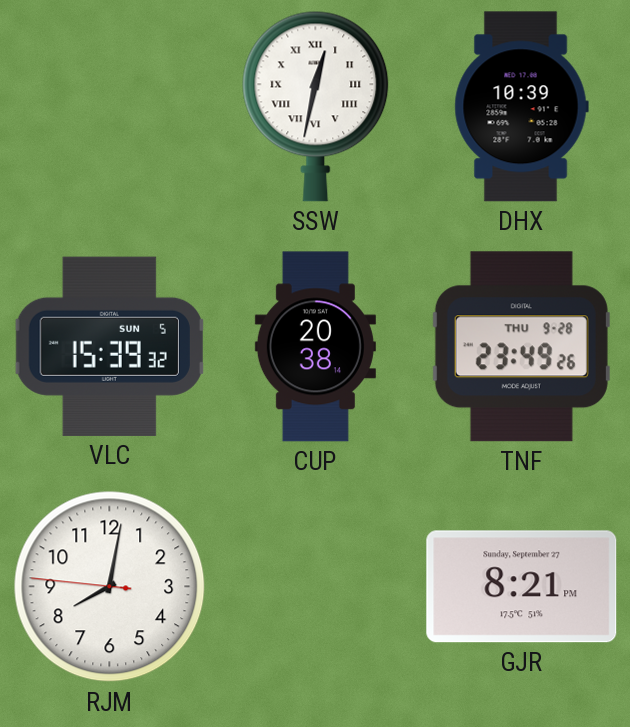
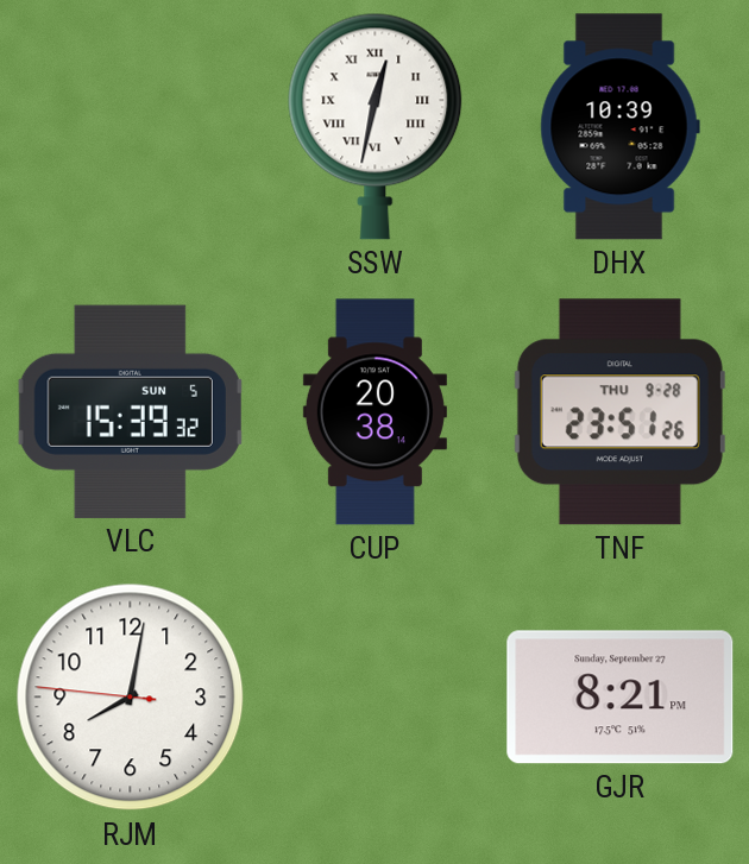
TNF: 23:49 -> 23:51 (619, 412)
